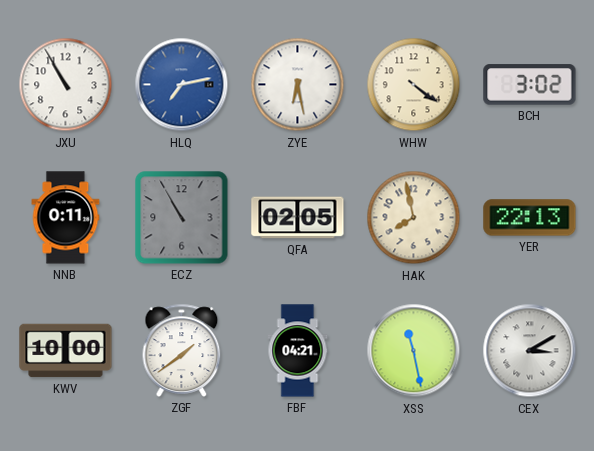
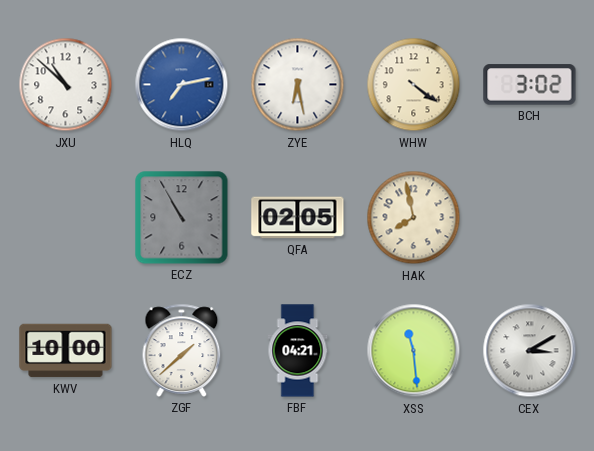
JXU: 10:55 -> 10:52 (66, 85)
NNB: 0:11 -> none (66, 218)
YER: 22:13 -> none (530, 218)
ZGF: 1:39 -> 1:38 (182, 350)
XSS: 11:28 -> 11:29 (414, 351)
